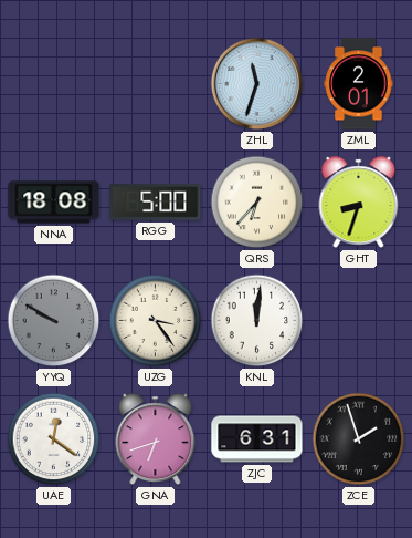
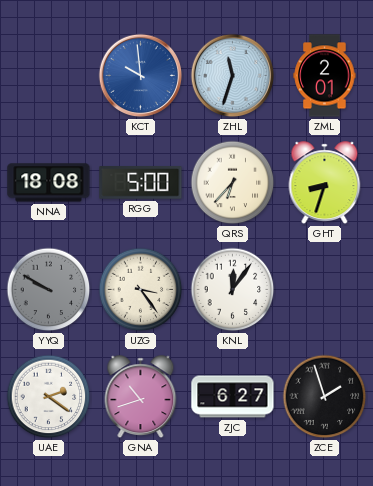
KCT: none -> 9:59 (141, 76)
KNL: 12:01 -> 12:06 (233, 290)
UAE: 12:21 -> 2:21 (49, 397)
GNA: 6:42 -> 10:42 (141, 397)
ZJC: 6:31 -> 6:27 (233, 397)
